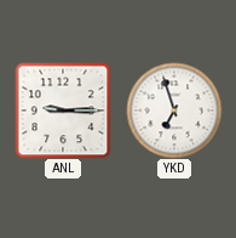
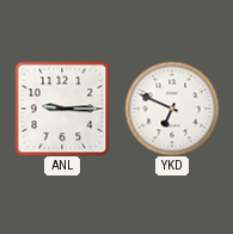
YKD: 6:57 -> 6:49 (172, 109)
